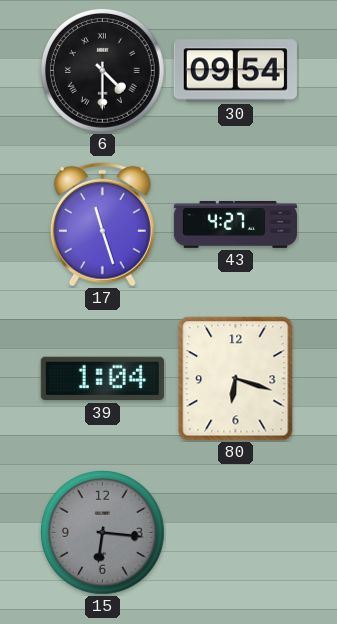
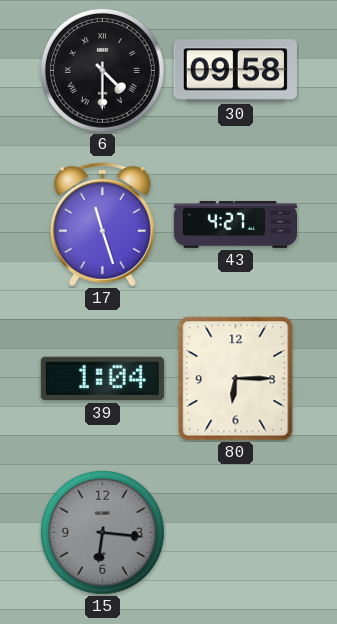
30: 09:54 -> 09:58 (235, 71)
80: 6:18 -> 6:15 (236, 379)
